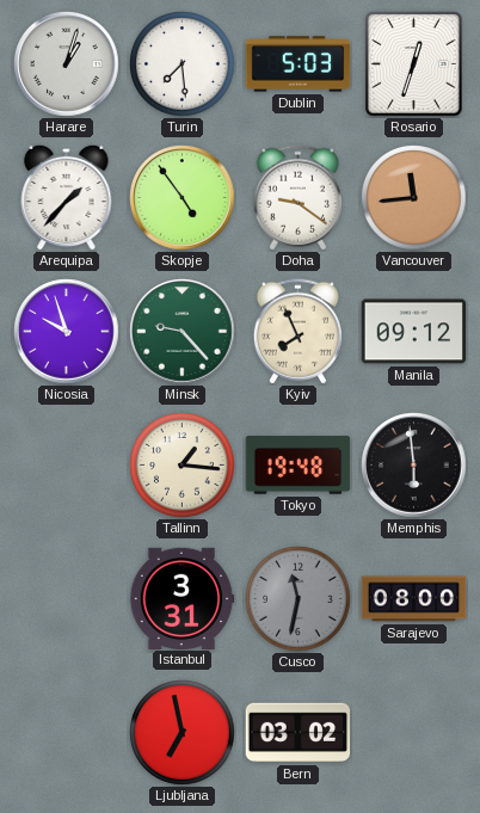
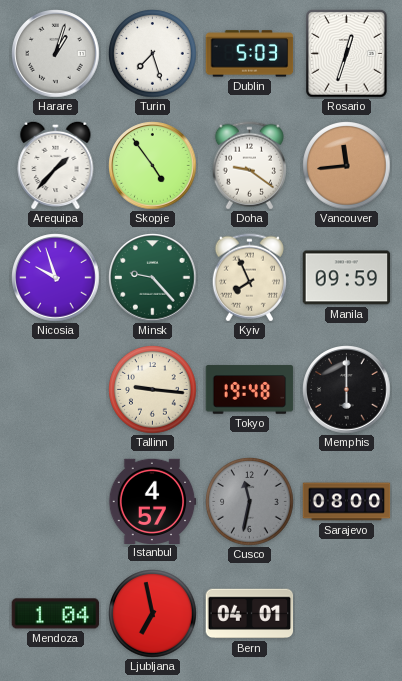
Turin: 7:29 -> 7:27 (153, 54)
Manila: 09:12 -> 09:59 (347, 278)
Tallinn: 1:16 -> 9:16 (153, 390)
Memphis: 5:59 -> 6:00 (347, 390)
Istanbul: 3:31 -> 4:57 (152, 501)
Mendoza: none -> 1:04 (56, 614)
Bern: 03:02 -> 04:01 (250, 614)
